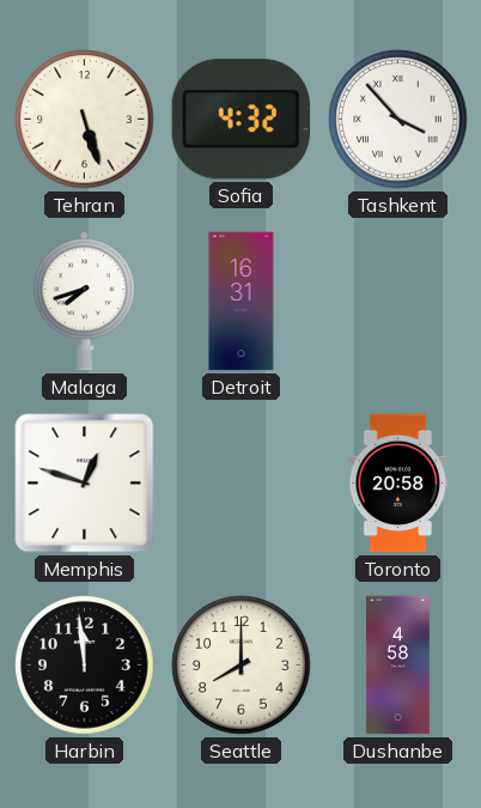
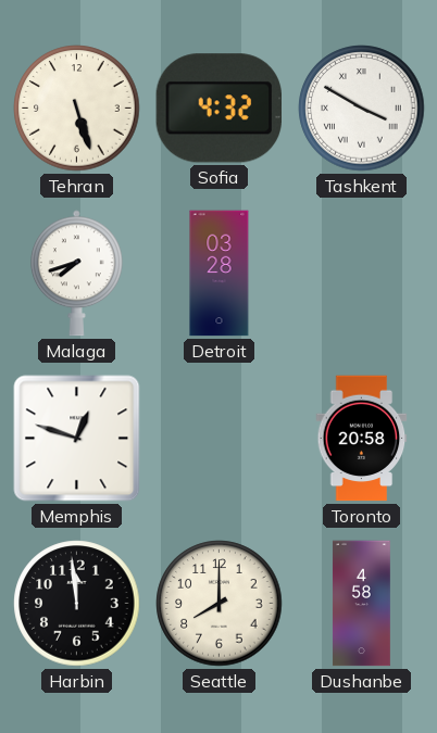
Tashkent: 3:53 -> 3:50 (362, 109)
Detroit: 16:31 -> 03:28 (220, 274)
